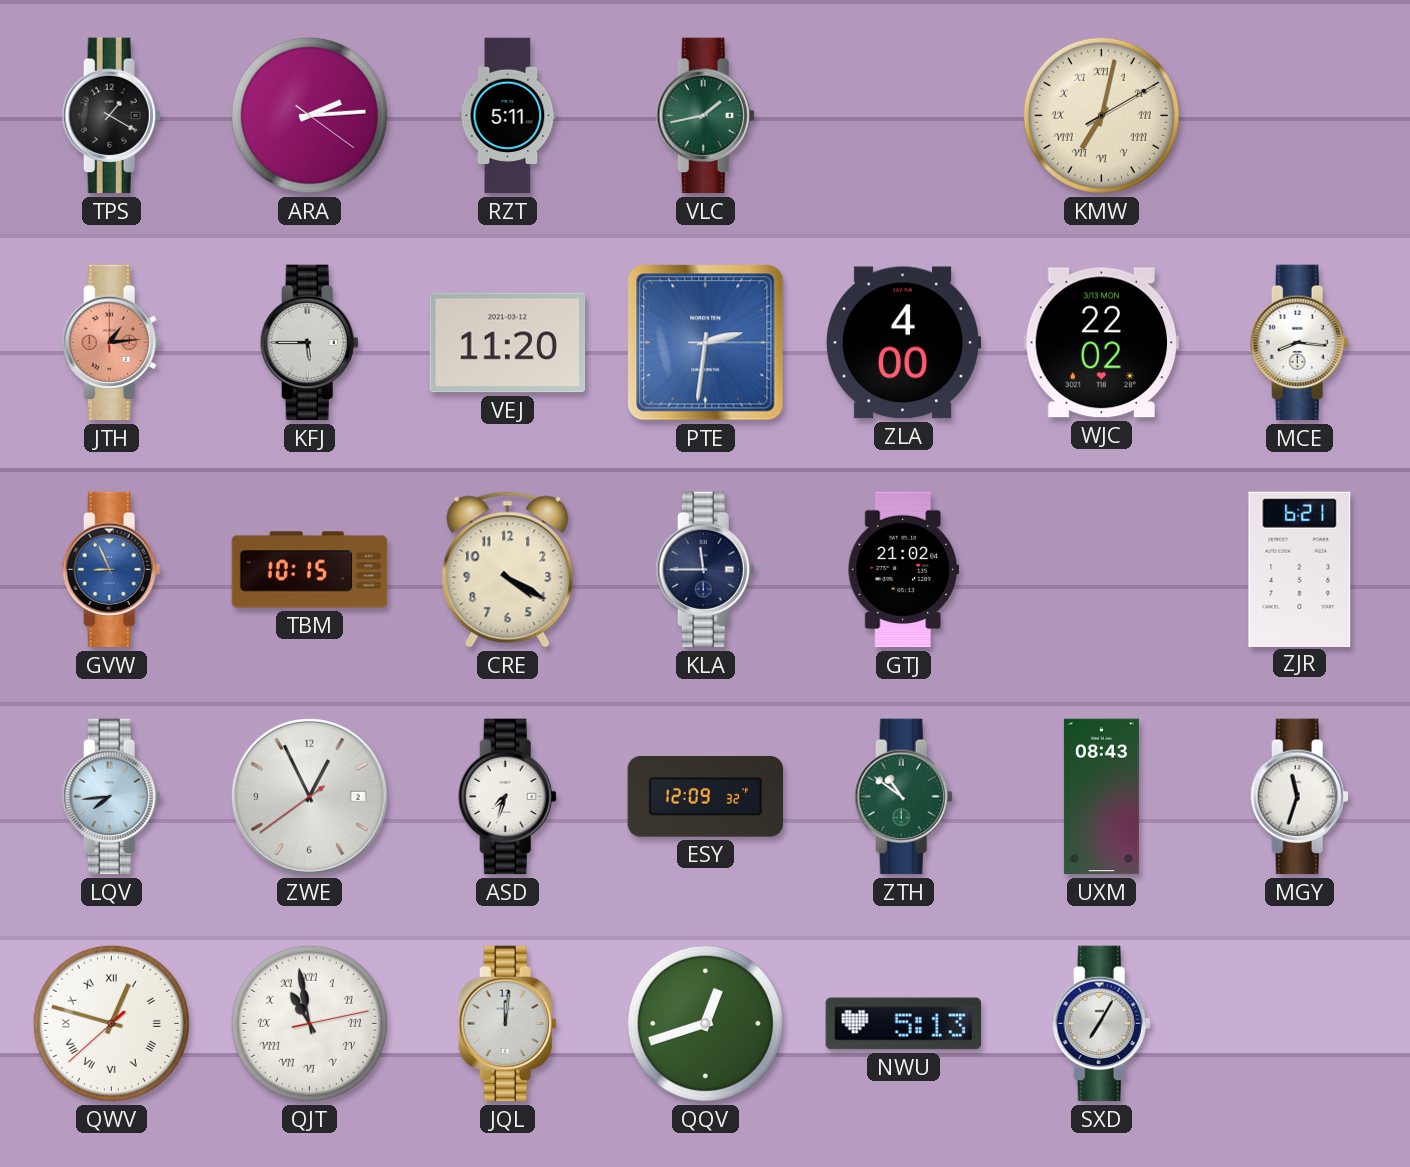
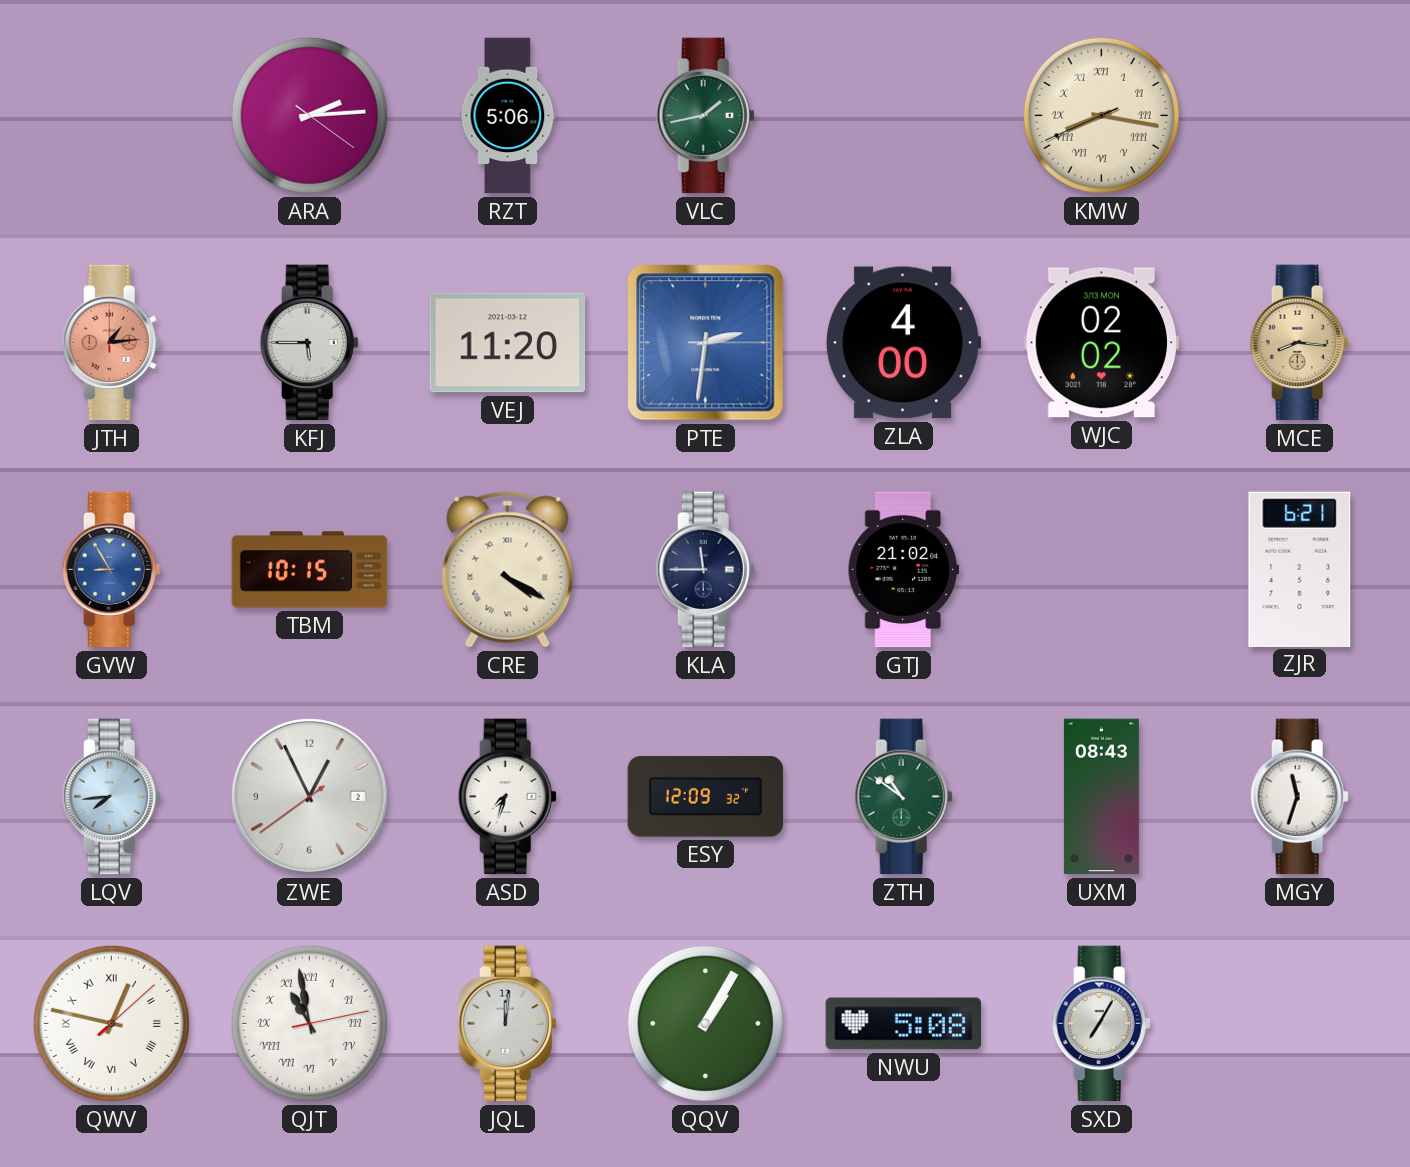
TPS: 1:20 -> none (111, 116)
RZT: 5:11 -> 5:06 (508, 116)
KMW: 7:02 -> 8:16 (1101, 115)
WJC: 22:02 -> 02:02 (1102, 343)
MCE dial: white -> champagne (1299, 343)
GVW: 8:56 -> 8:55 (111, 570)
CRE numerals: Arabic -> Roman (508, 570)
QWV: 12:47:38 -> 12:47:08 (111, 1023)
QQV: 12:42 -> 1:05 (705, 1023)
NWU: 5:13 -> 5:08 (904, 1024)
